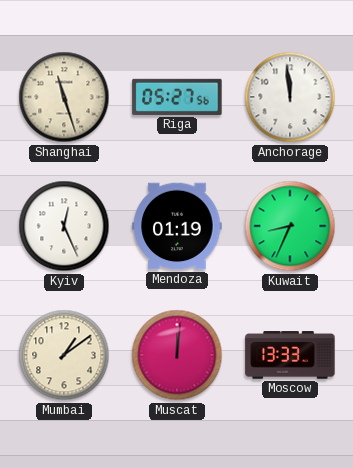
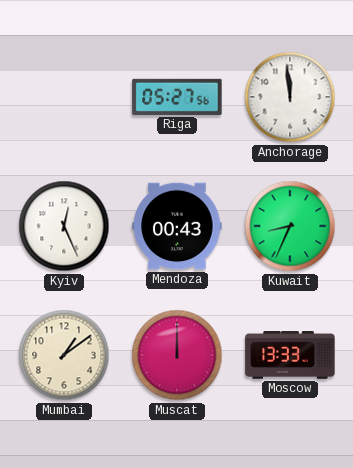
Shanghai: 11:27 -> none (64, 97)
Mendoza: 01:19 -> 00:43 (177, 226)
Muscat: 12:01 -> 12:00 (177, 355)
